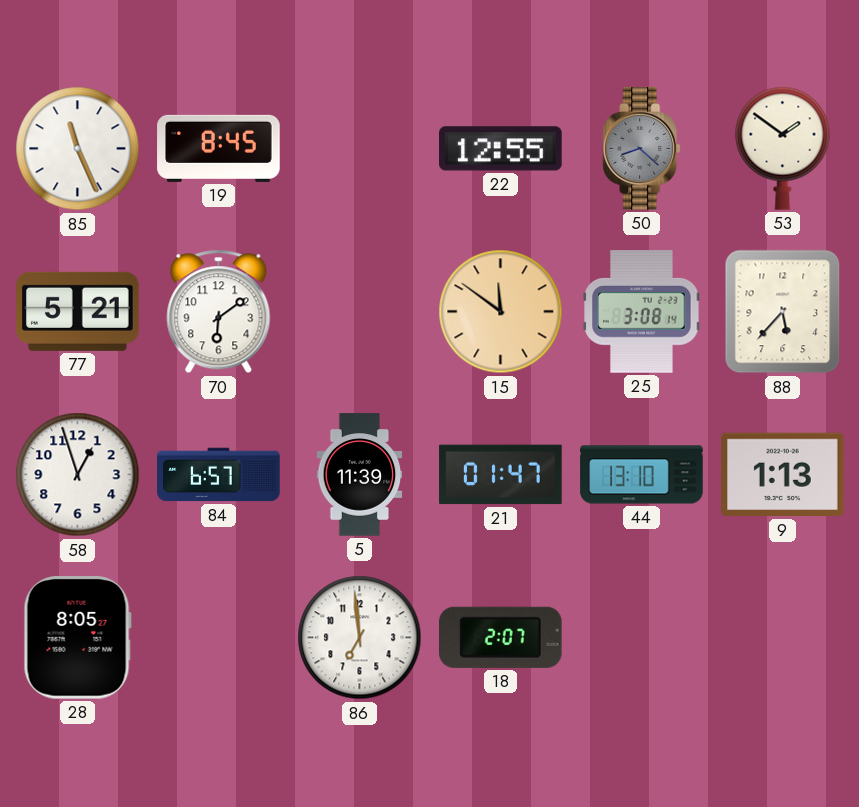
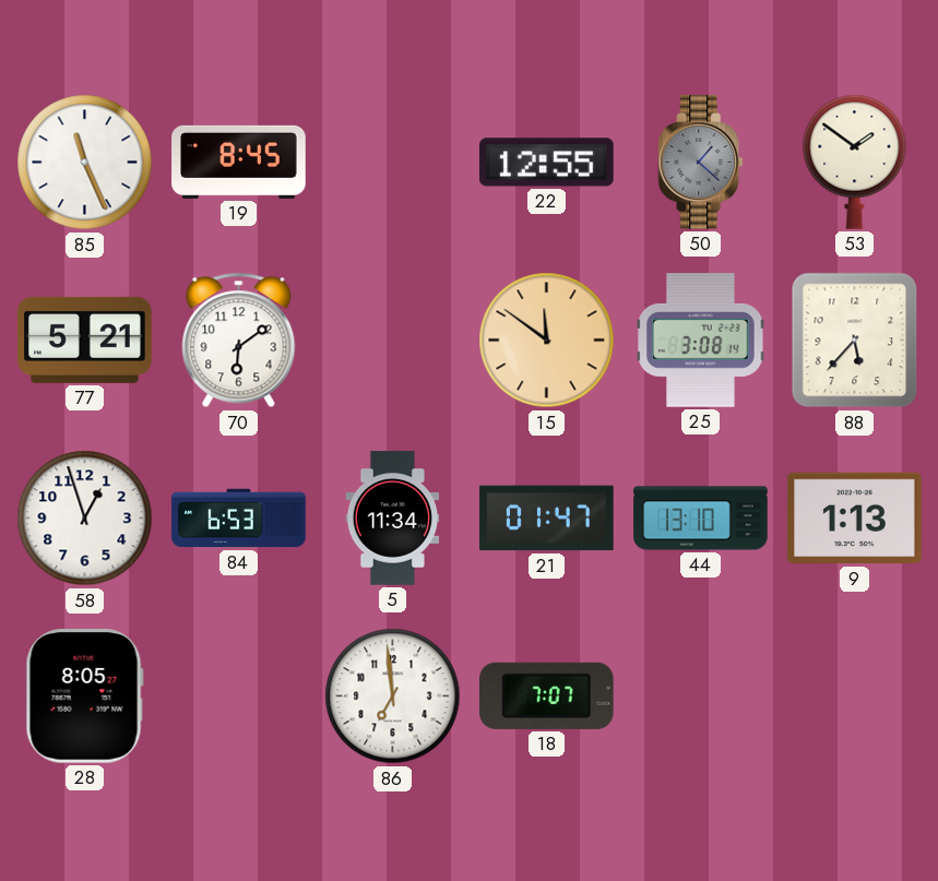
50: 8:22 -> 1:22 (701, 163)
84: 6:57 -> 6:53 (239, 519)
5: 11:39 -> 11:34 (393, 519)
18: 2:07 -> 7:07 (547, 695)
